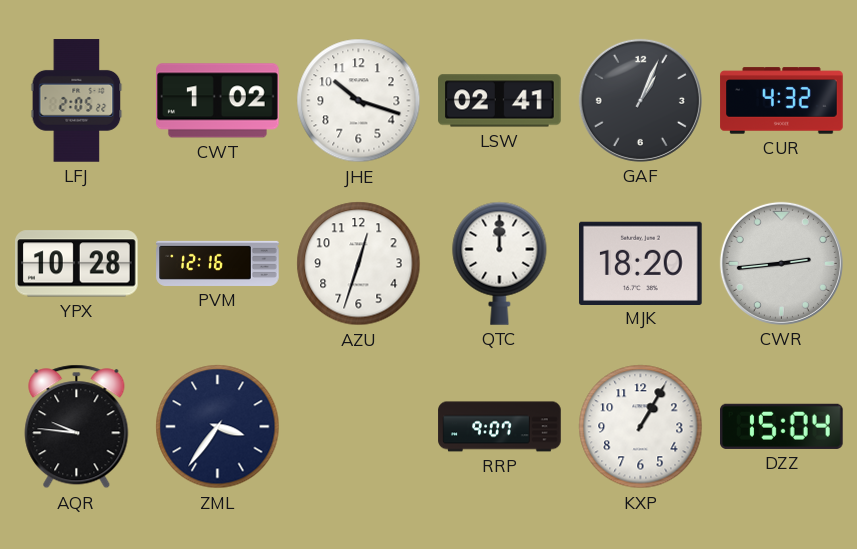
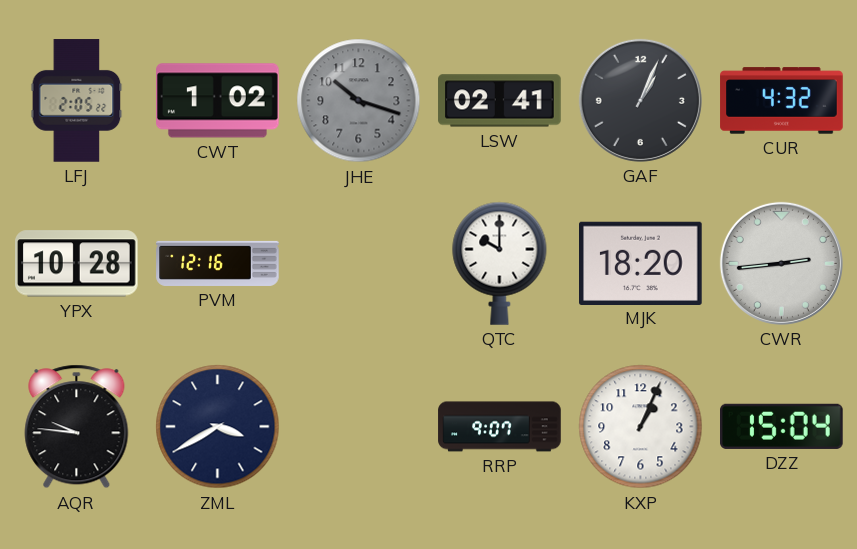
JHE dial: white -> grey (359, 101)
AZU: 12:33 -> none (359, 264)
QTC: 12:00 -> 10:00 (500, 263)
ZML: 3:36 -> 3:40 (218, 427)
KXP: 1:05 -> 1:04 (641, 427)
